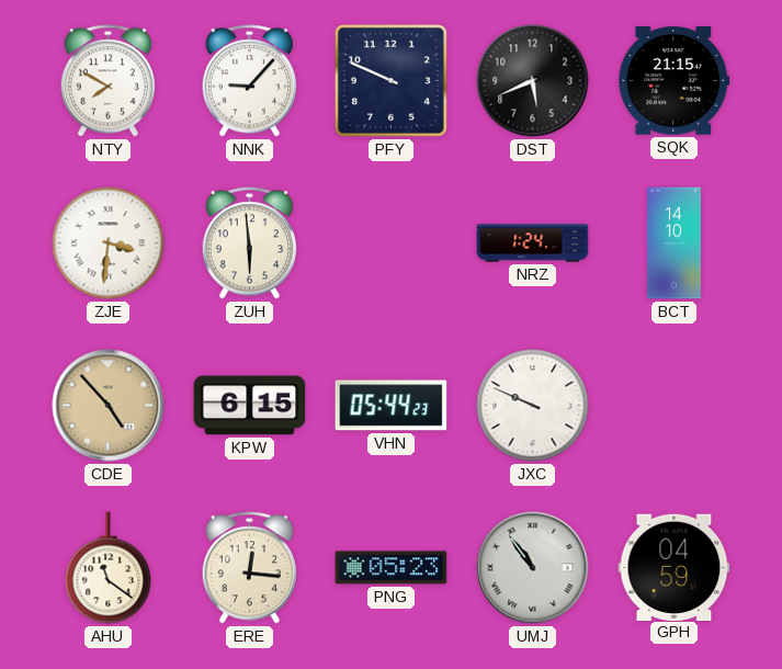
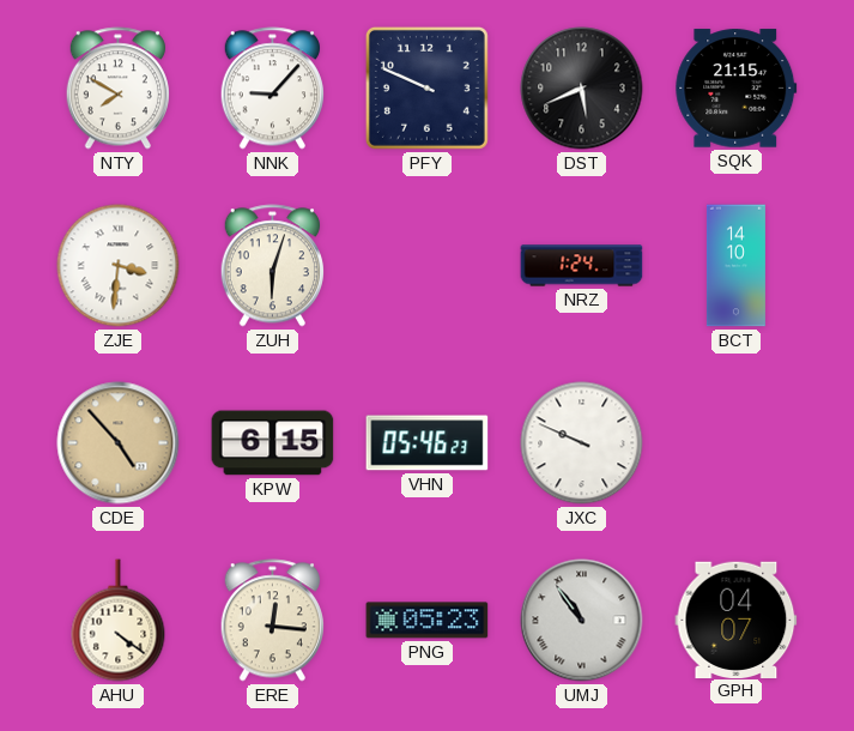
ZUH: 5:59 -> 6:03 (272, 266)
VHN: 05:44 -> 05:46 (428, 443)
AHU: 11:21 -> 4:21 (119, 621)
GPH: 04:59 -> 04:07 (737, 620)
